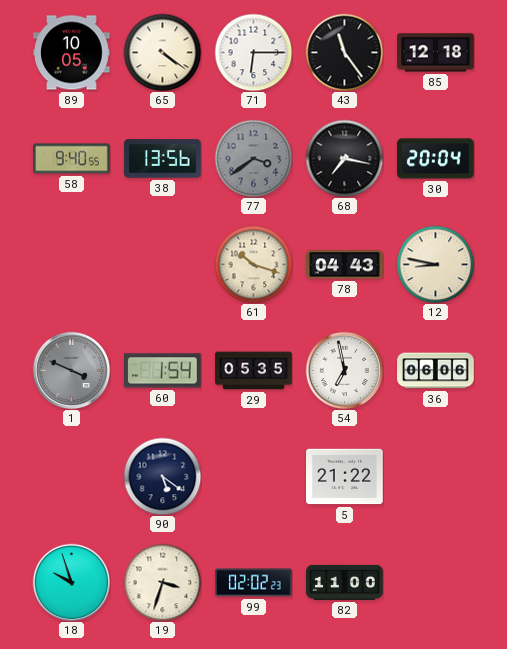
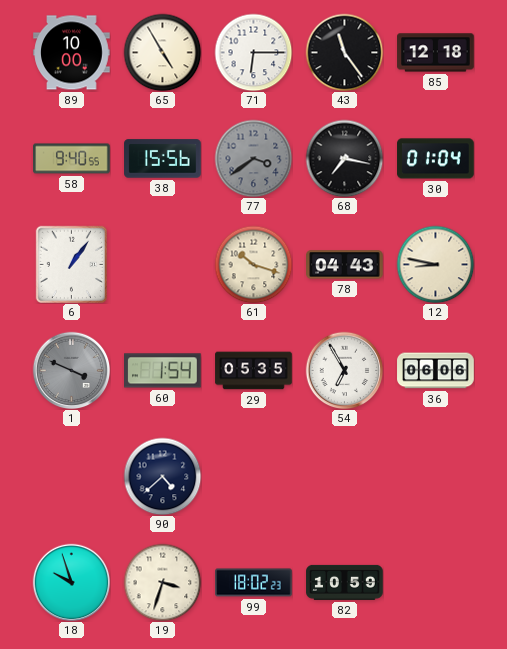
89: 10:05 -> 10:00 (72, 53)
65: 4:21 -> 4:55 (162, 52)
38: 13:56 -> 15:56 (163, 159)
30: 20:04 -> 01:04 (436, 159)
6: none -> 1:06 (71, 264)
54: 6:58 -> 6:55 (344, 370)
90: 5:21 -> 4:38 (162, 476)
5: 21:22 -> none (345, 477)
99: 02:02 -> 18:02 (254, 583)
82: 11:00 -> 10:59 (345, 582)
